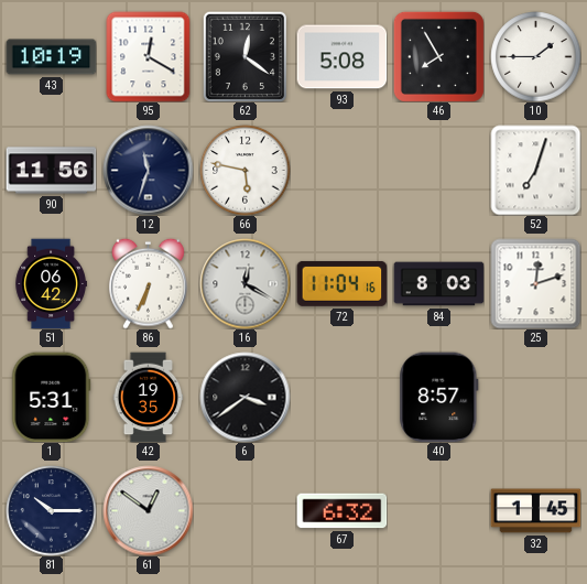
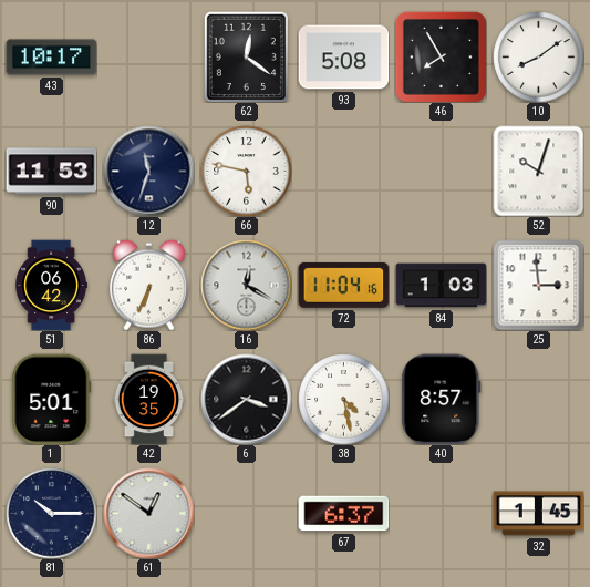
43: 10:19 -> 10:17 (51, 58)
95: 12:20 -> none (149, 56)
10: 1:45 -> 8:09 (538, 56)
90: 11:56 -> 11:53 (51, 172)
52: 7:03 -> 10:03 (538, 171)
84: 8:03 -> 1:03 (441, 286)
25: 12:12 -> 2:59 (538, 285)
1: 5:31 -> 5:01 (52, 399)
38: none -> 4:28 (343, 399)
67: 6:32 -> 6:37 (343, 514)
